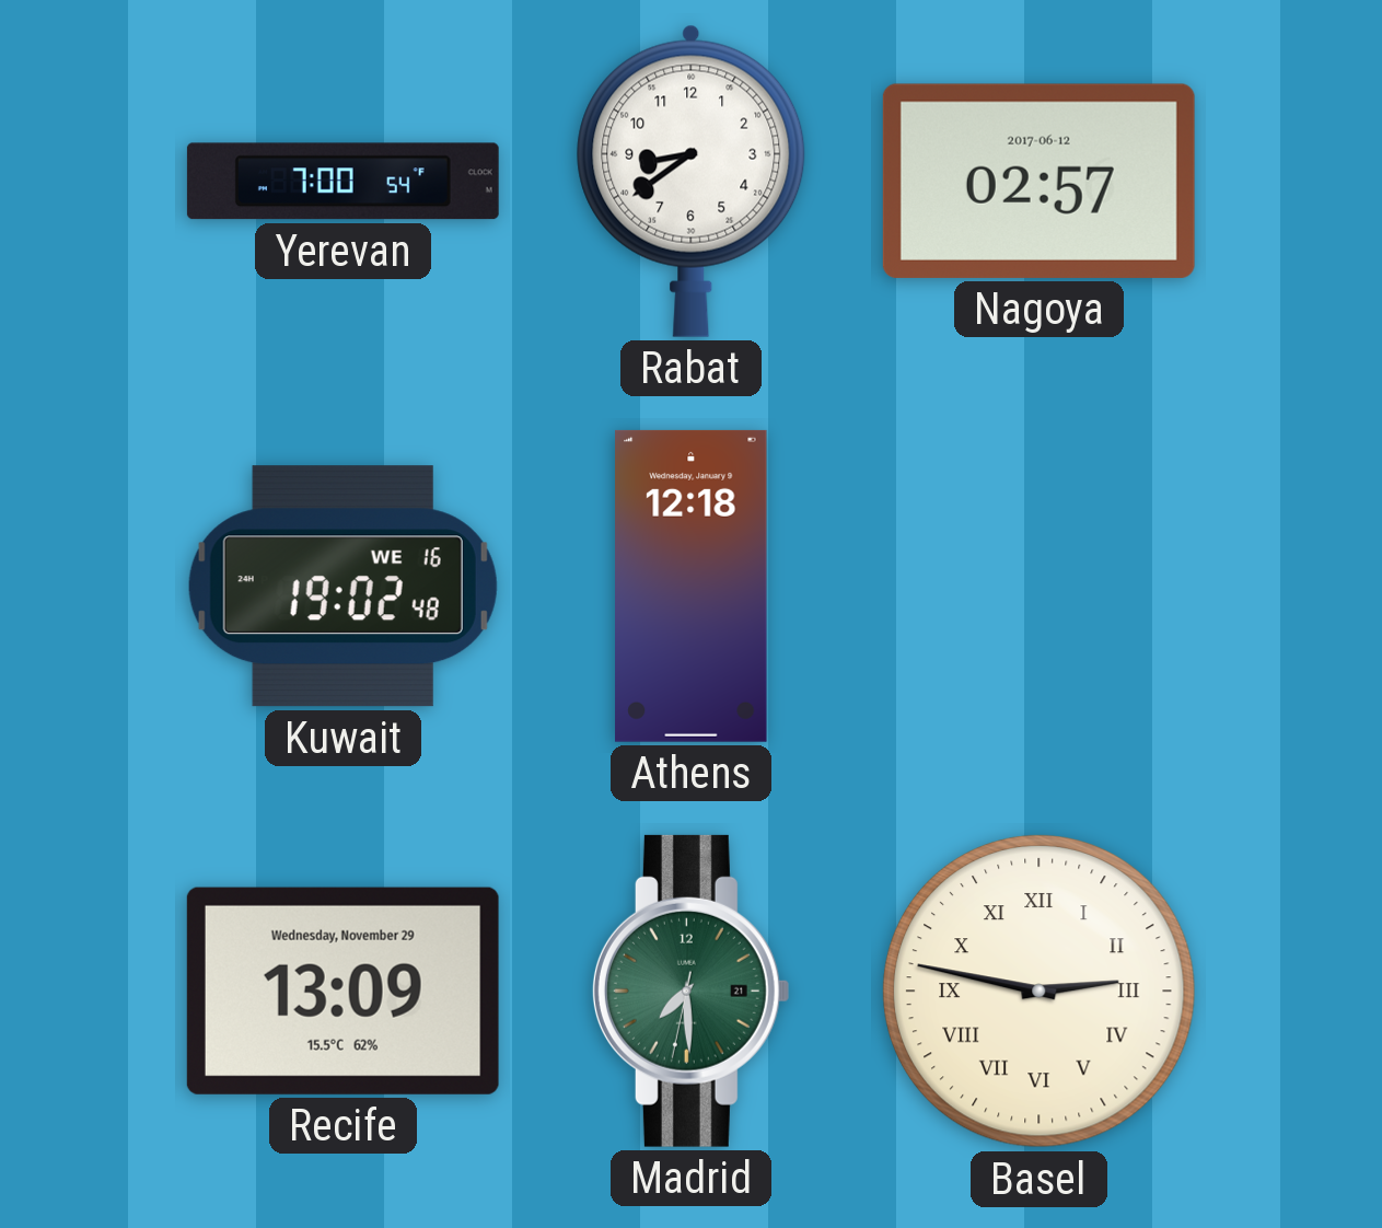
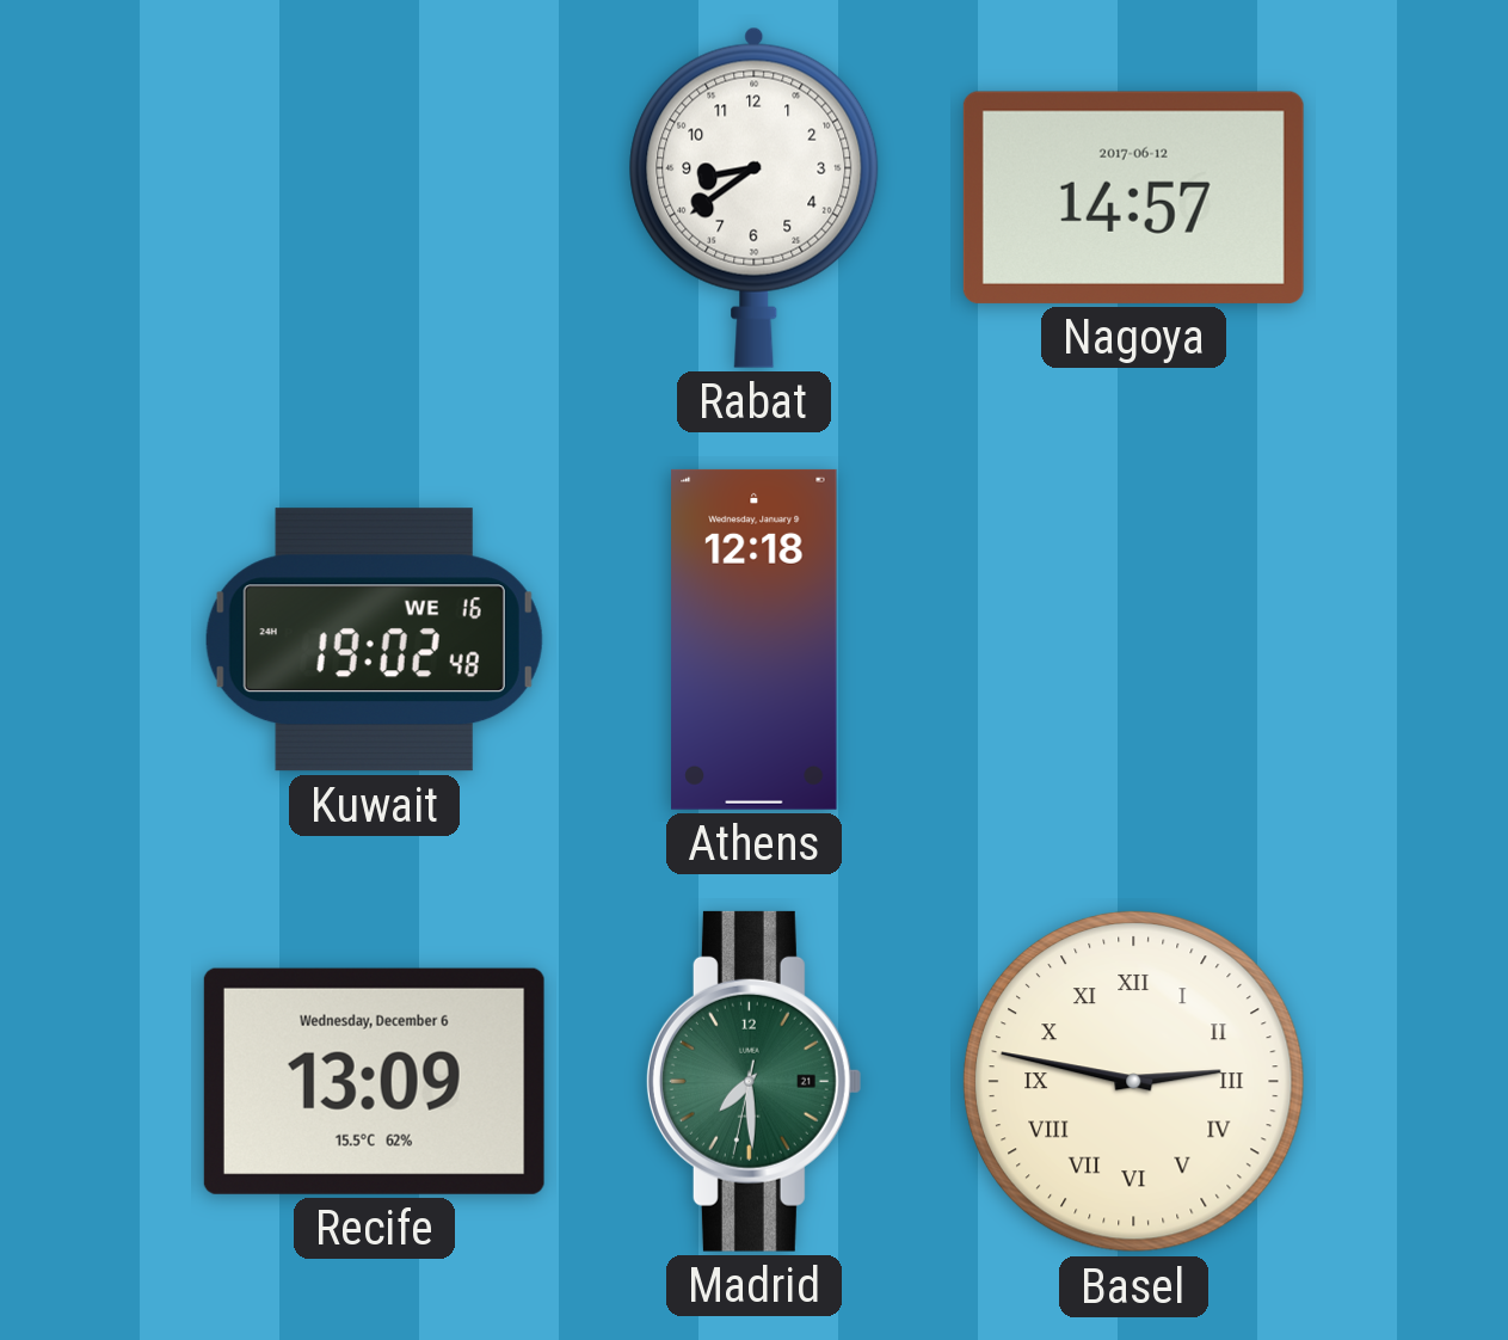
Yerevan: 7:00 -> none (342, 182)
Nagoya: 02:57 -> 14:57 (1133, 197)
Recife date: Wednesday, November 29 -> Wednesday, December 6 (374, 1081)
